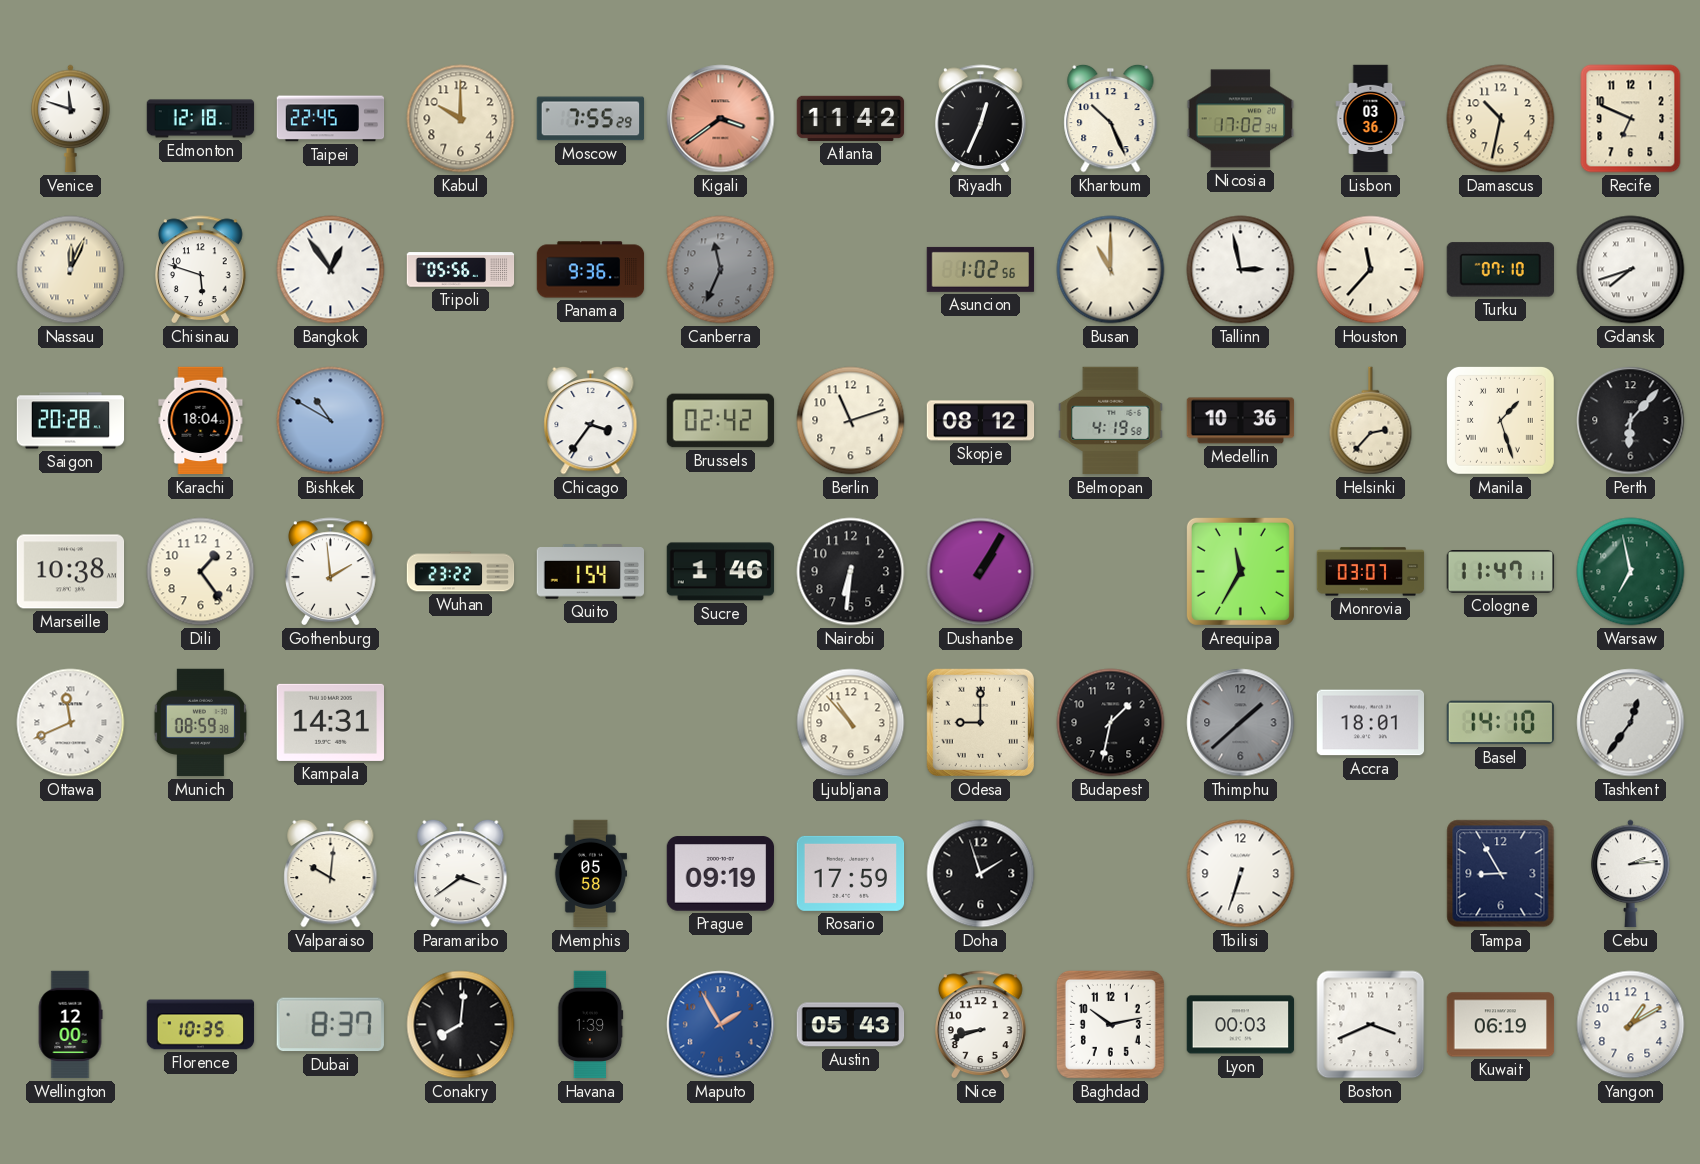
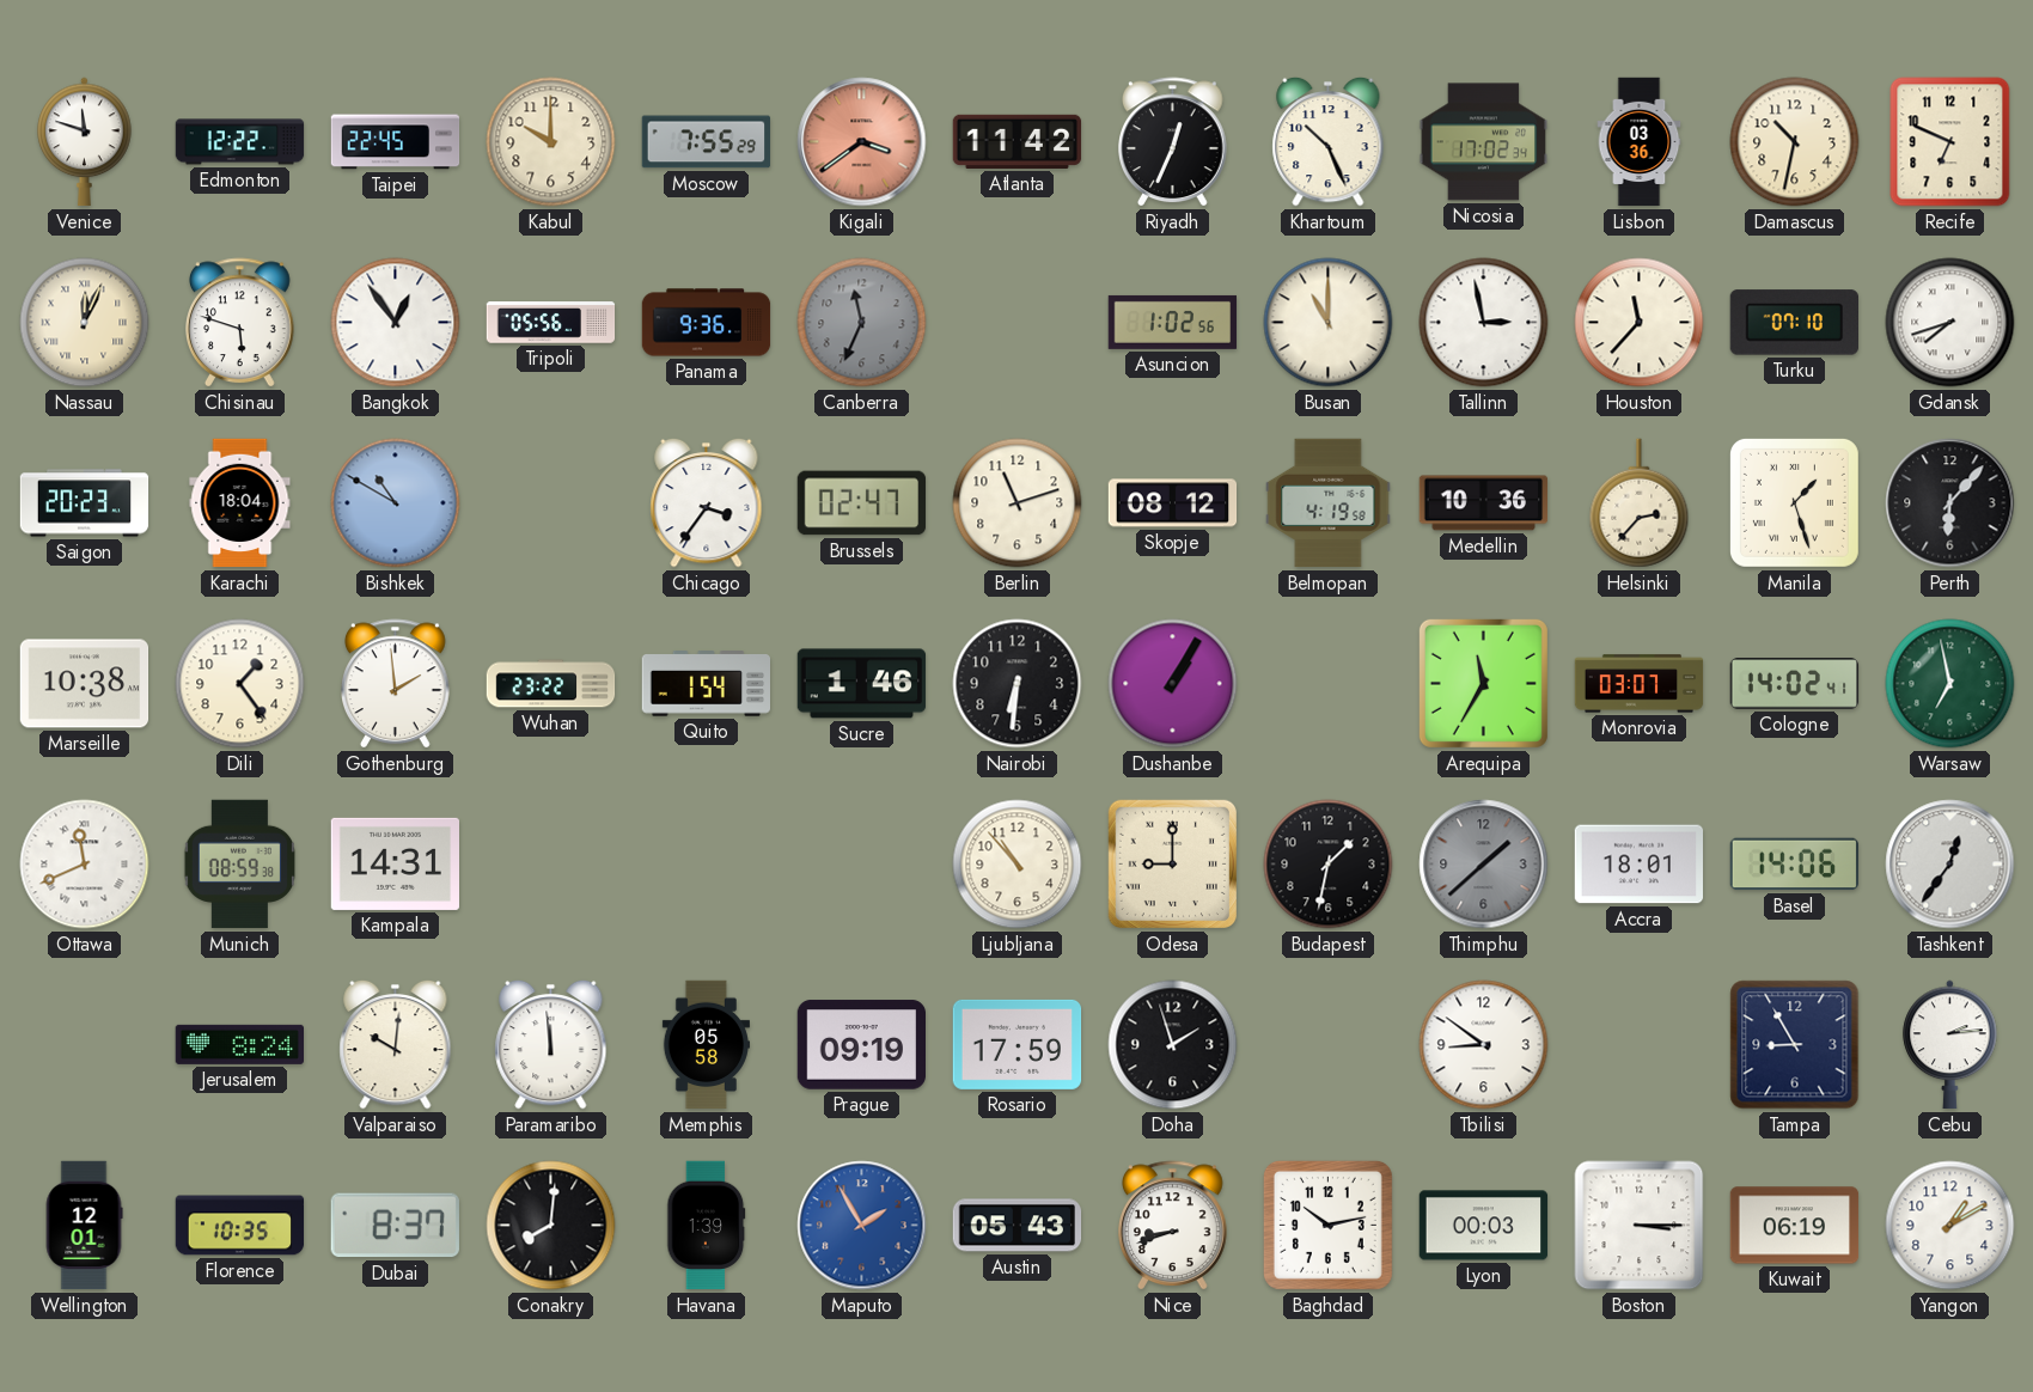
Edmonton: 12:18 -> 12:22 (240, 142)
Saigon: 20:28 -> 20:23 (85, 503)
Brussels: 02:42 -> 02:47 (862, 503)
Cologne: 11:47 -> 14:02 (1795, 684)
Basel: 14:10 -> 14:06 (1794, 865)
Jerusalem: none -> 8:24 (239, 1044)
Paramaribo: 3:39 -> 11:59 (551, 1044)
Tbilisi: 6:33 -> 8:51 (1484, 1045)
Wellington: 12:00 -> 12:01 (84, 1226)
Boston: 3:41 -> 3:15 (1640, 1226)
